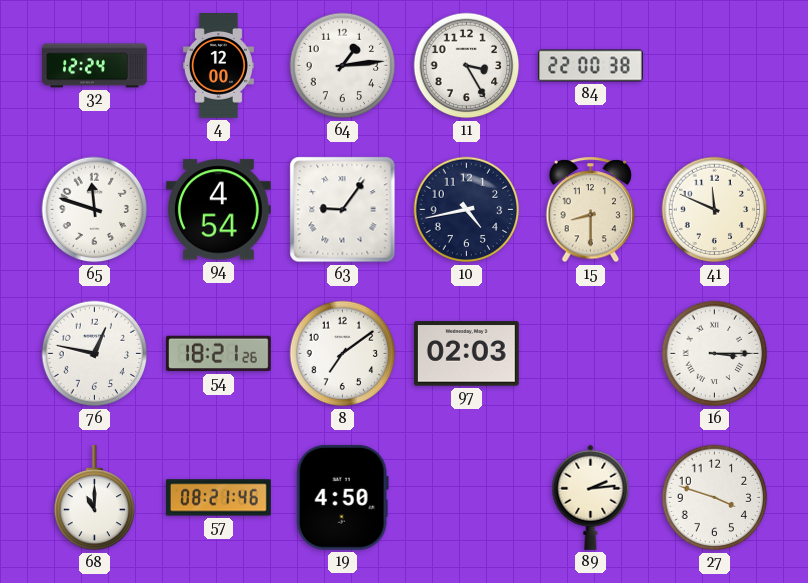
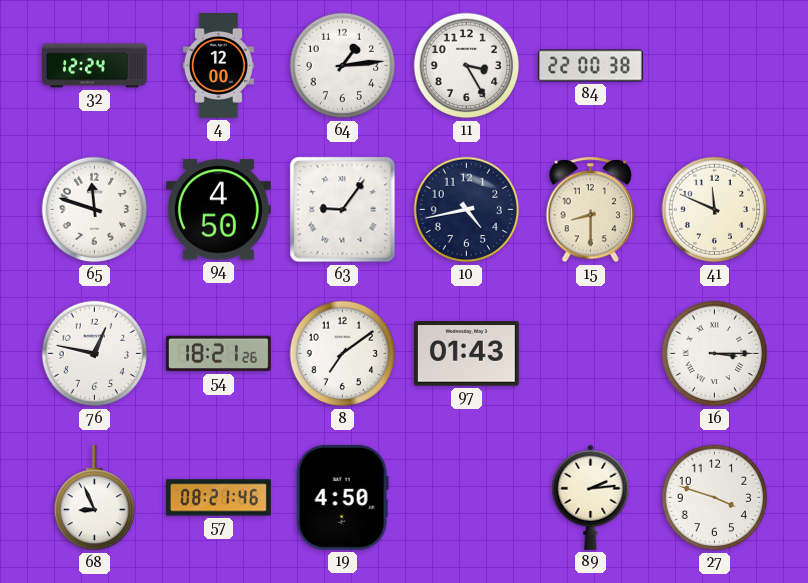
94: 4:54 -> 4:50 (218, 210)
97: 02:03 -> 01:43 (466, 354)
68: 11:00 -> 8:56 (95, 498)
